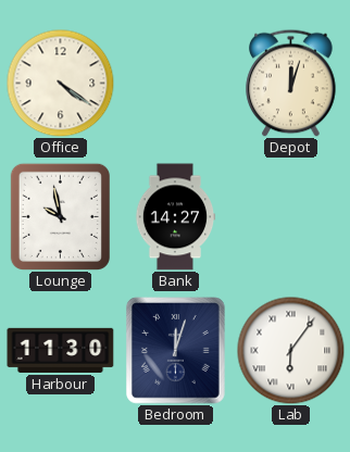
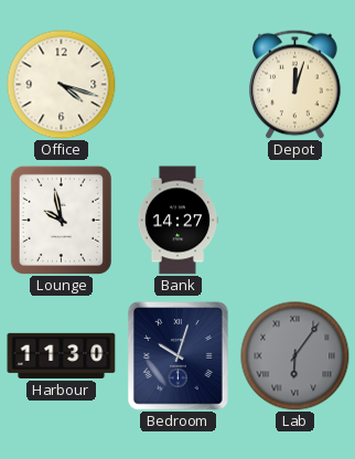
Office: 4:21 -> 4:18 (62, 85)
Bedroom: 12:03 -> 10:03 (179, 356)
Lab dial: white -> grey (295, 356)
